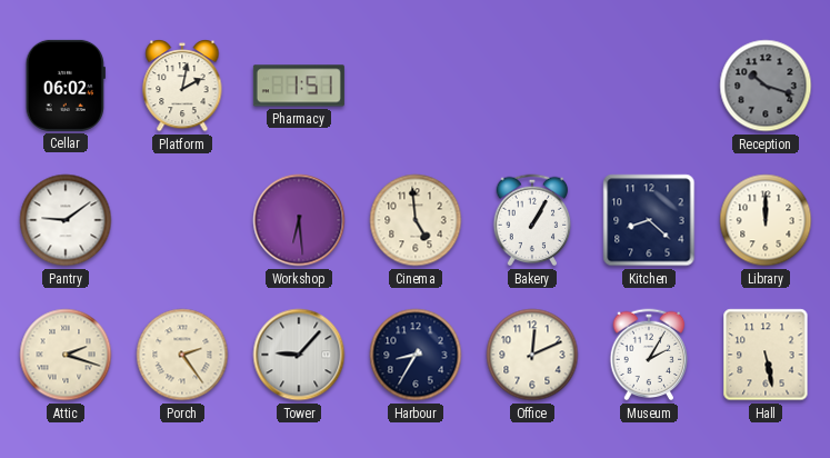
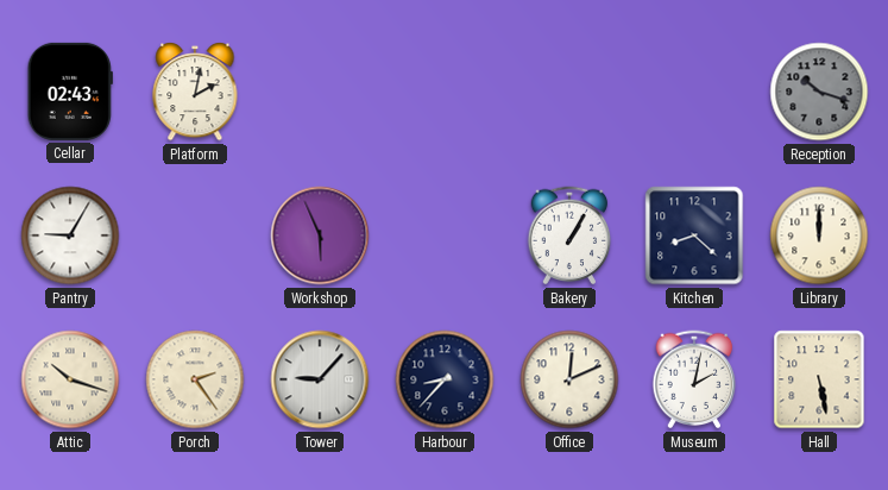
Cellar: 06:02 -> 02:43 (70, 92)
Pharmacy: 1:51 -> none (299, 86)
Pantry: 9:09 -> 9:05 (70, 235)
Workshop: 6:29 -> 5:56 (320, 235)
Cinema: 4:59 -> none (416, 220)
Attic: 2:18 -> 10:18 (70, 379)
Harbour: 8:35 -> 8:37 (445, 379)
Museum: 2:05 -> 2:02 (694, 379)
